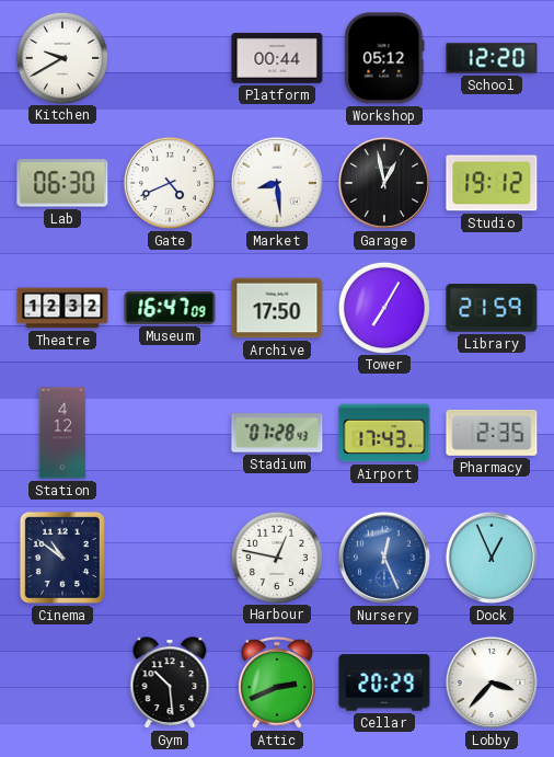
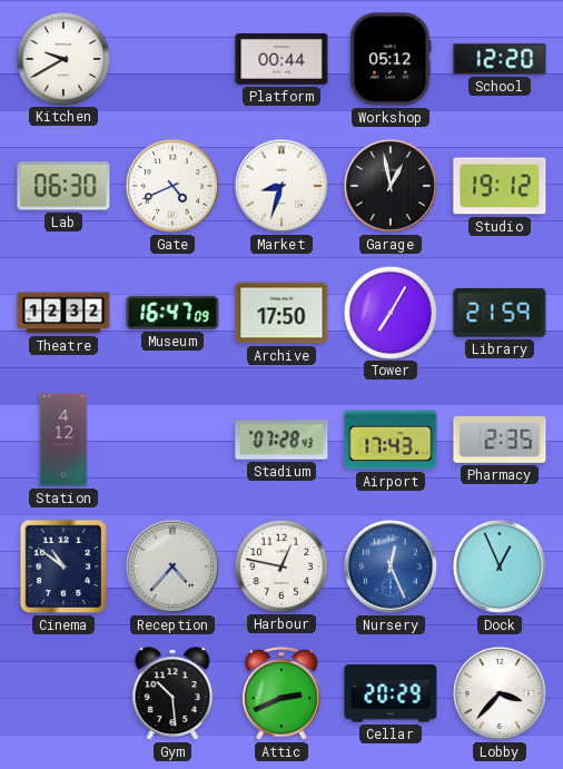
Market: 8:29 -> 8:33 (281, 186)
Reception: none -> 4:37 (172, 566)
